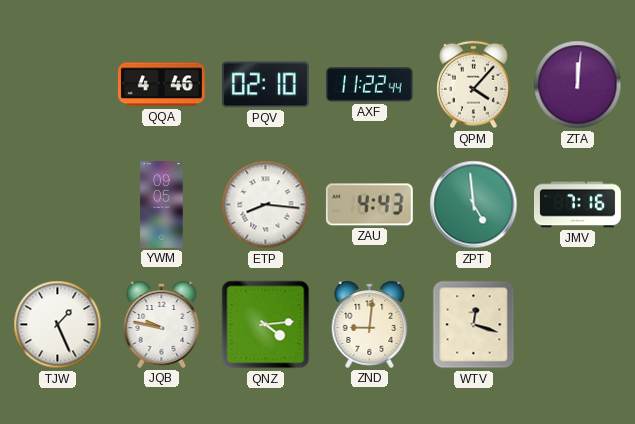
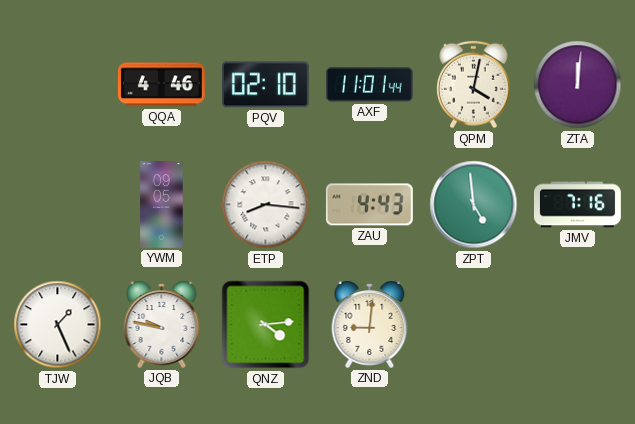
AXF: 11:22 -> 11:01 (369, 85)
QPM: 4:07 -> 4:02 (474, 85)
WTV: 12:18 -> none (474, 325)
